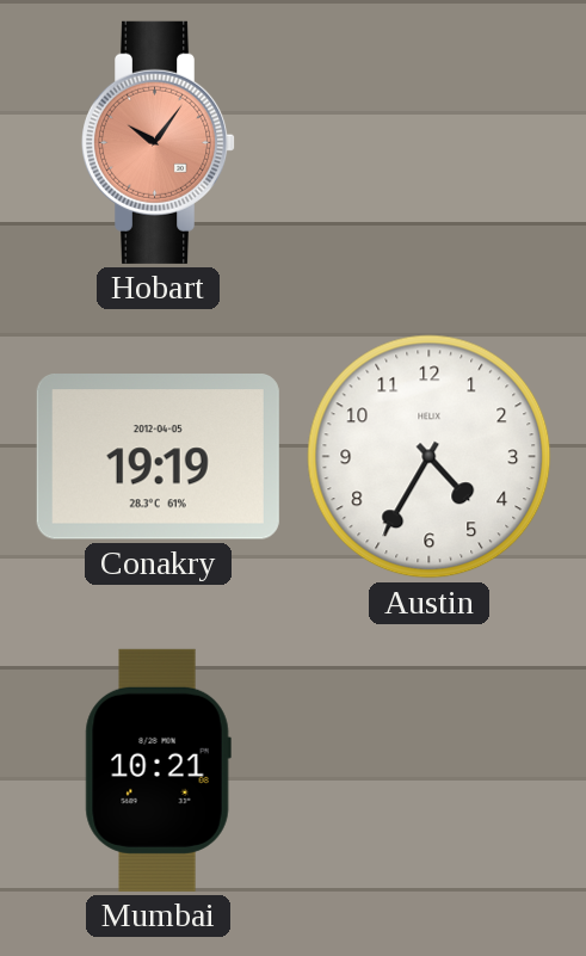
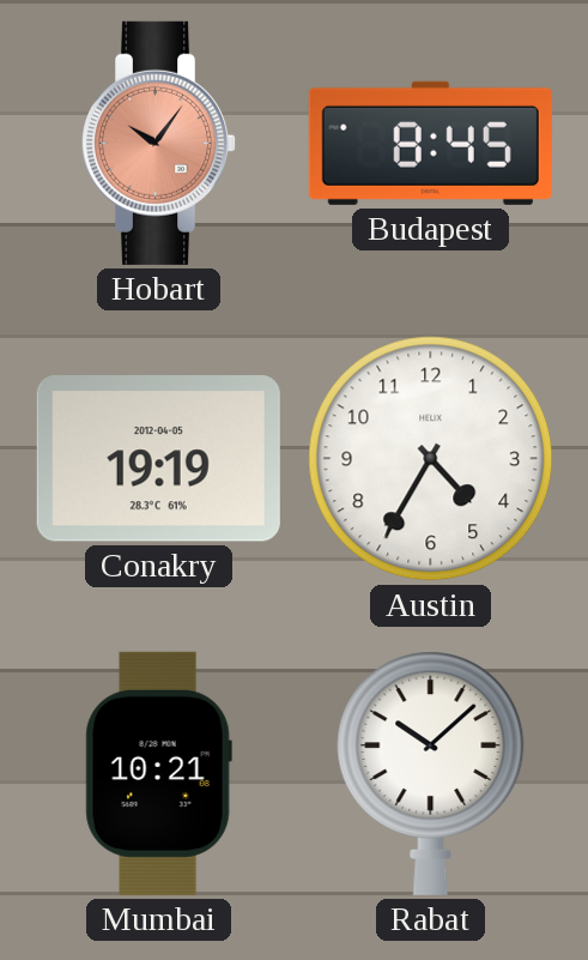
Budapest: none -> 8:45 (430, 143)
Rabat: none -> 10:08 (431, 773)
